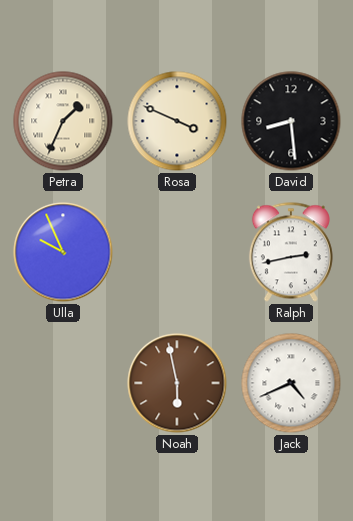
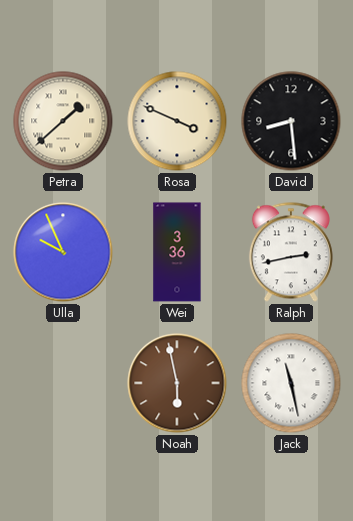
Petra: 1:34 -> 1:38 (63, 121)
Wei: none -> 3:36 (177, 252)
Jack: 4:41 -> 11:28 (291, 383)
